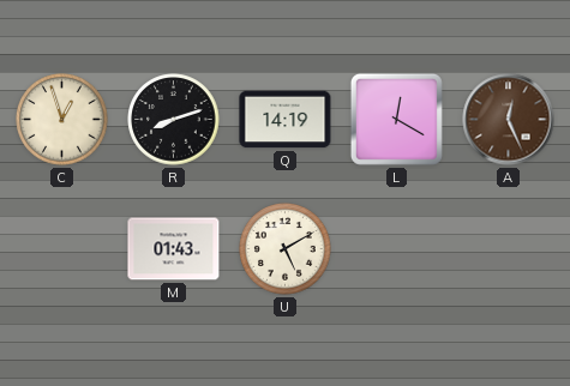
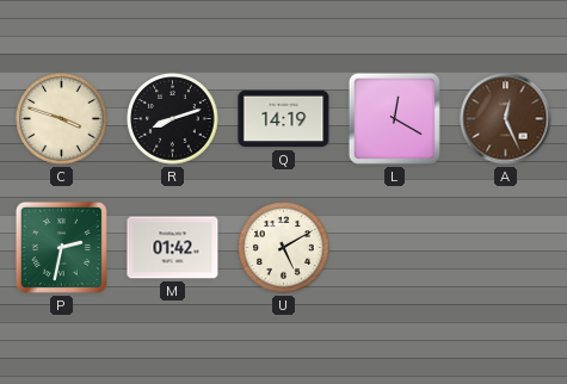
C: 12:57 -> 3:48 (62, 119)
P: none -> 2:32 (61, 247)
M: 01:43 -> 01:42 (173, 248)
